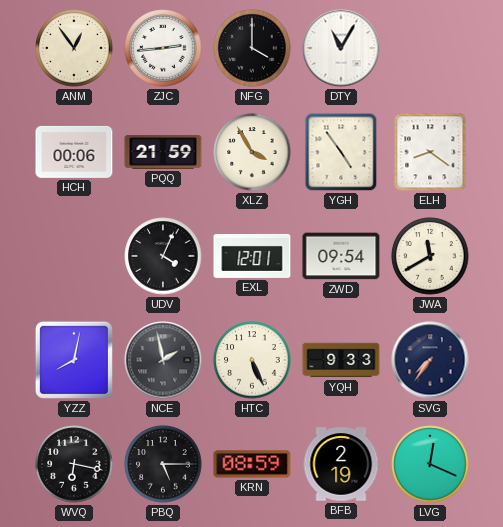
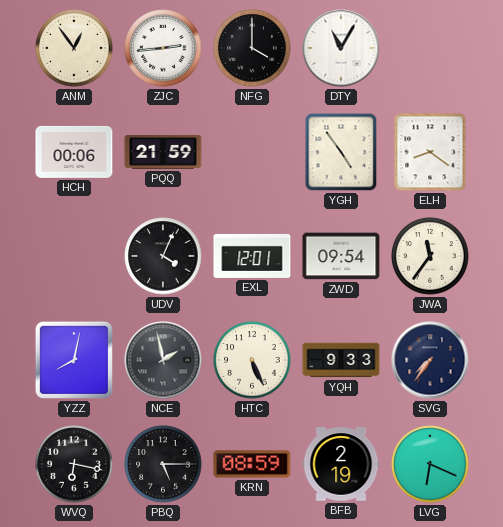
XLZ: 3:55 -> none (252, 152)
JWA: 11:40 -> 11:36 (430, 256)
LVG: 12:19 -> 6:19 (430, 464)
